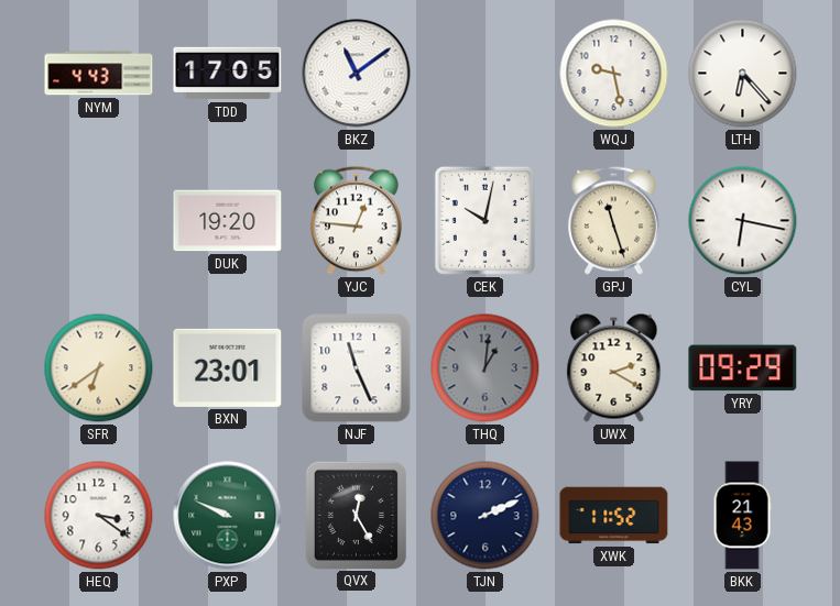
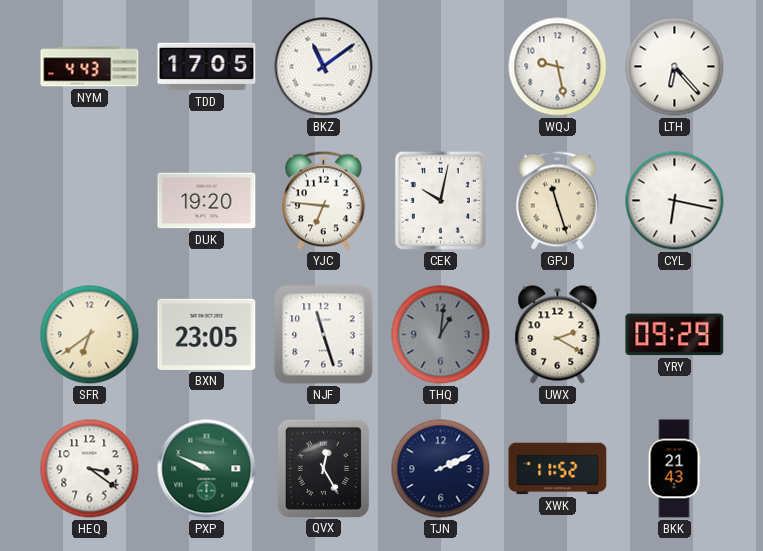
YJC: 12:46 -> 6:46 (324, 201)
BXN: 23:01 -> 23:05 (207, 334)
NJF: 11:26 -> 11:27 (324, 335)
